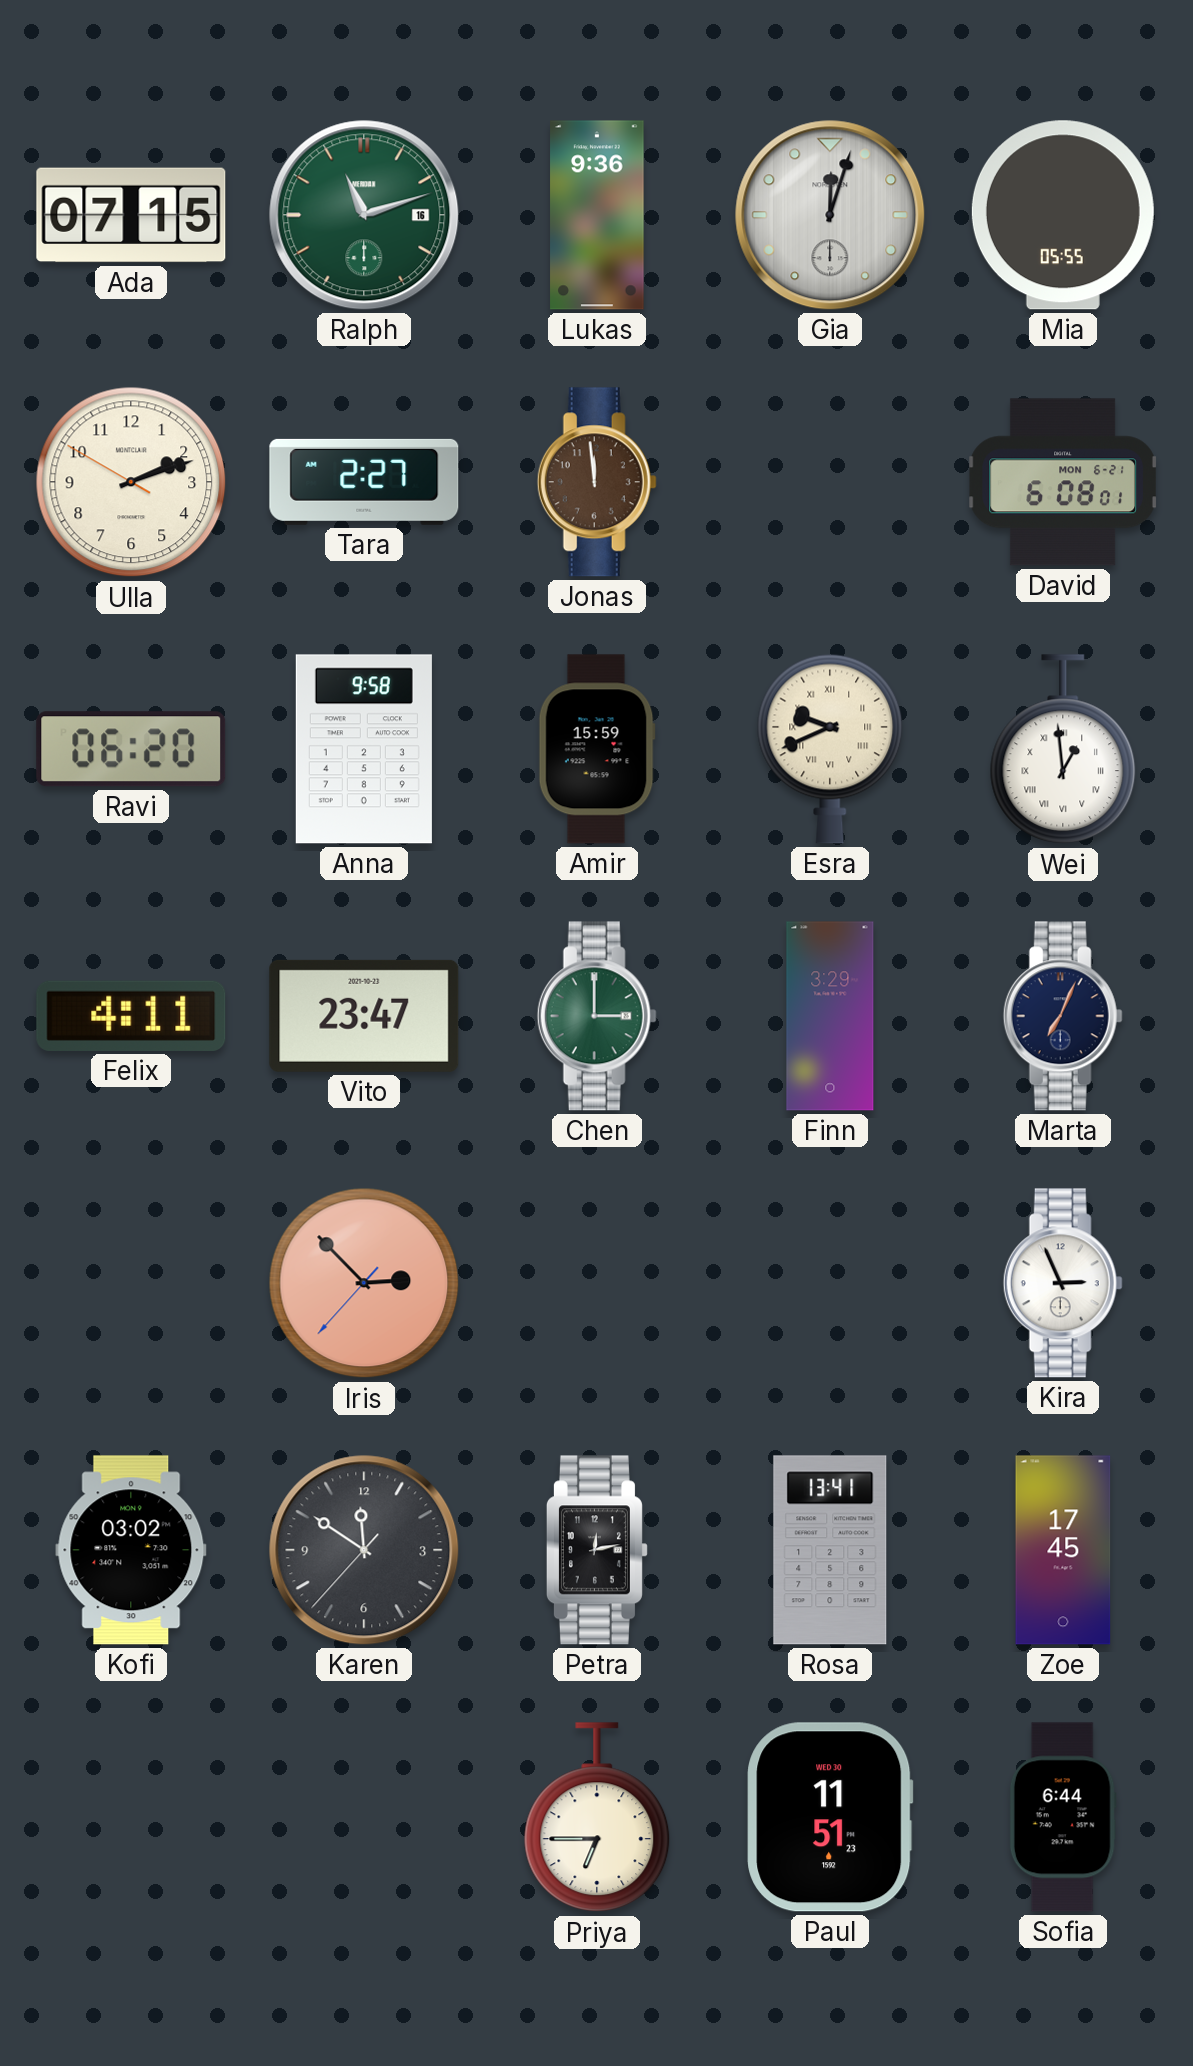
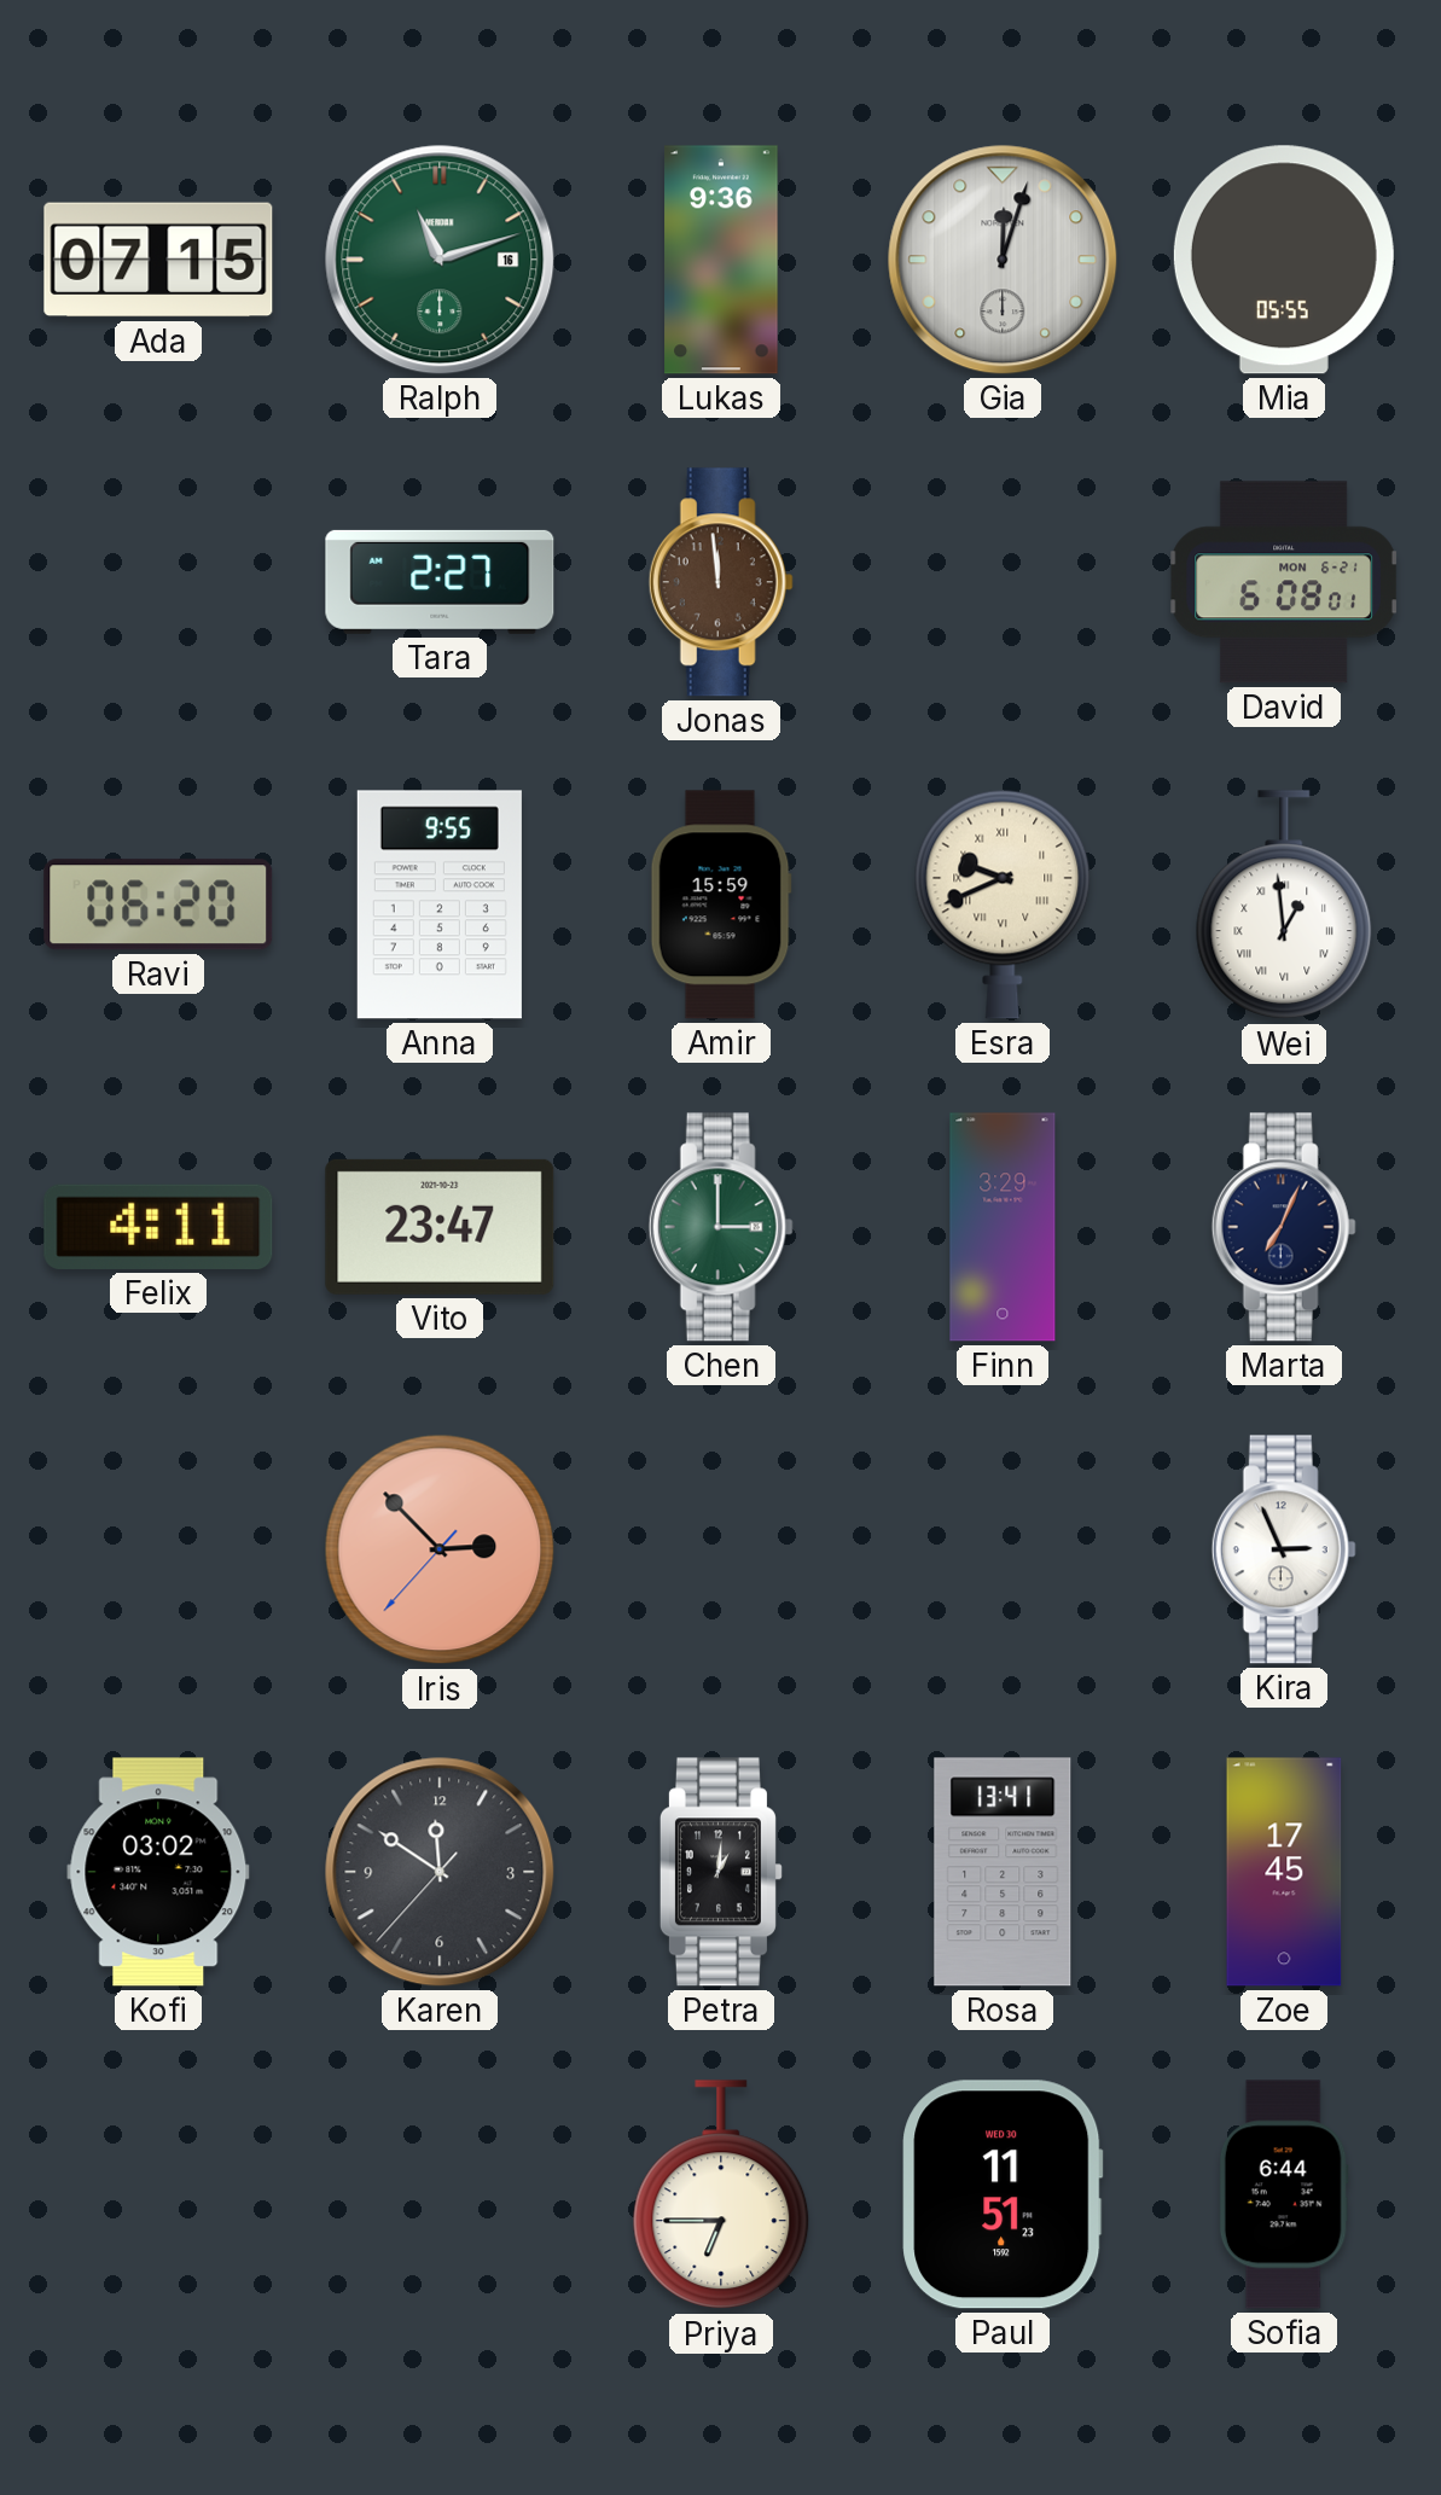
Ulla: 2:11 -> none (131, 482)
Anna: 9:58 -> 9:55 (440, 905)
Petra: 12:13 -> 1:01 (721, 1872)
